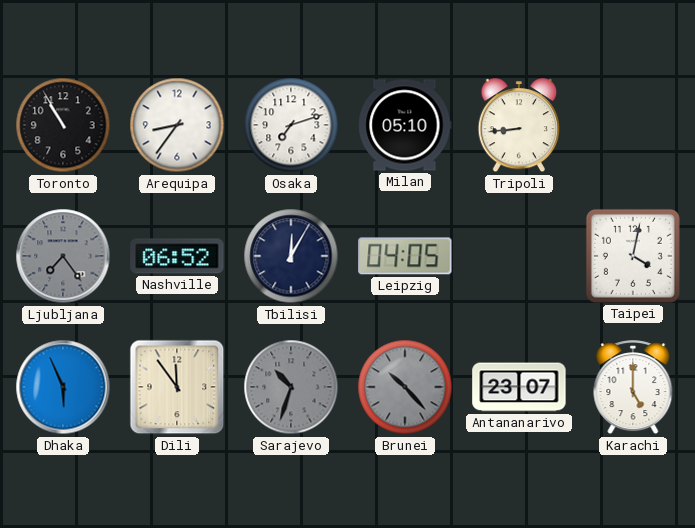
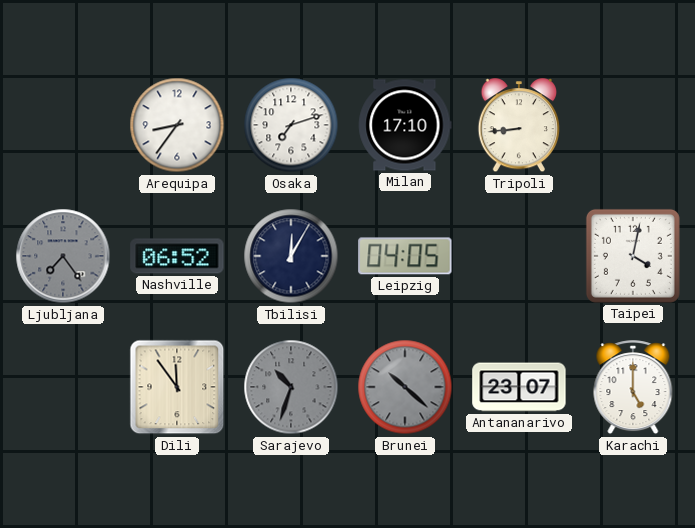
Toronto: 10:55 -> none (63, 125)
Milan: 05:10 -> 17:10 (405, 125)
Dhaka: 5:56 -> none (63, 387)
Brunei: 10:23 -> 10:22 (405, 387)
